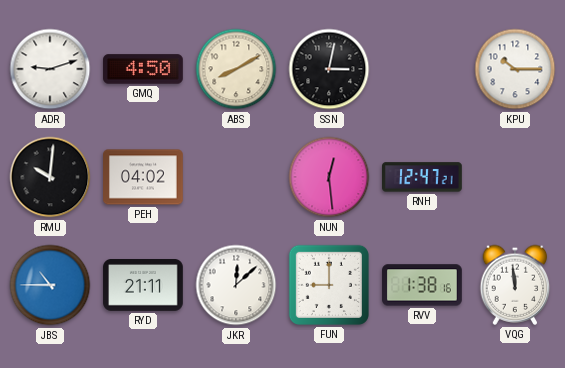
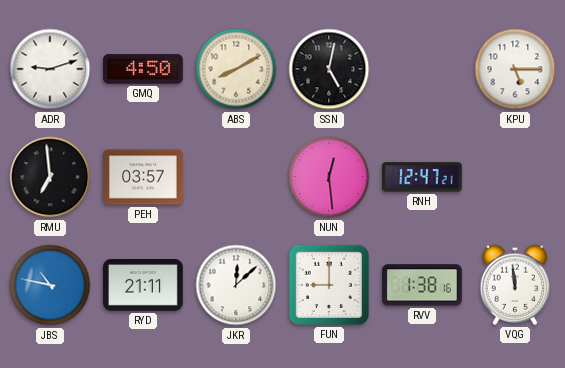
SSN: 3:02 -> 5:02 (329, 69)
KPU: 10:15 -> 5:15 (515, 69)
RMU: 10:01 -> 6:59 (50, 177)
PEH: 04:02 -> 03:57 (143, 177)
JBS: 10:45 -> 10:47 (50, 285)
